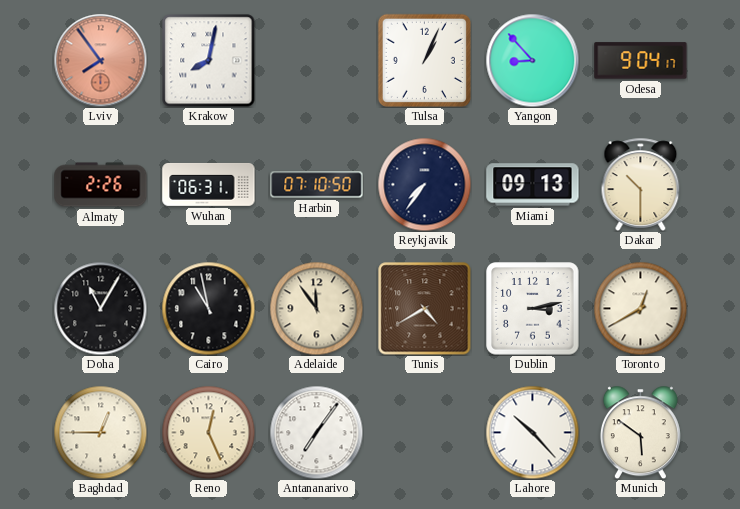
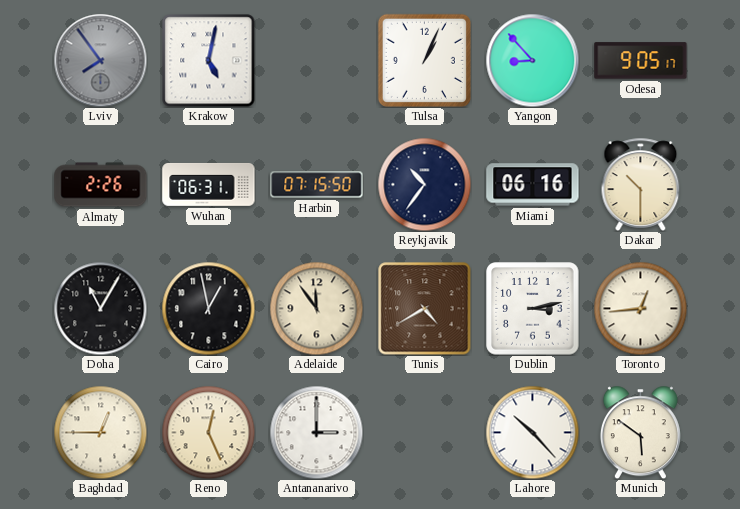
Lviv dial: salmon -> grey (100, 60)
Krakow: 8:02 -> 5:02 (208, 60)
Odesa: 9:04 -> 9:05 (641, 61)
Harbin: 07:10 -> 07:15 (317, 185)
Reykjavik: 7:36 -> 10:36 (424, 184)
Miami: 09:13 -> 06:16 (533, 185)
Cairo: 10:58 -> 12:58 (208, 308)
Toronto: 12:40 -> 12:44 (640, 308)
Antananarivo: 7:06 -> 3:00 (316, 432)
